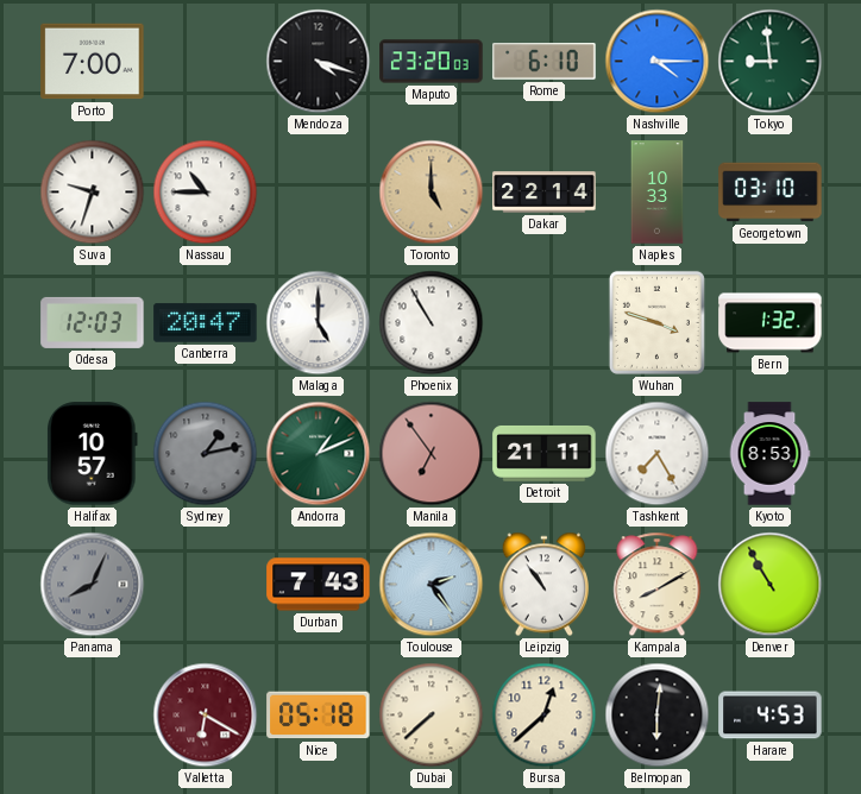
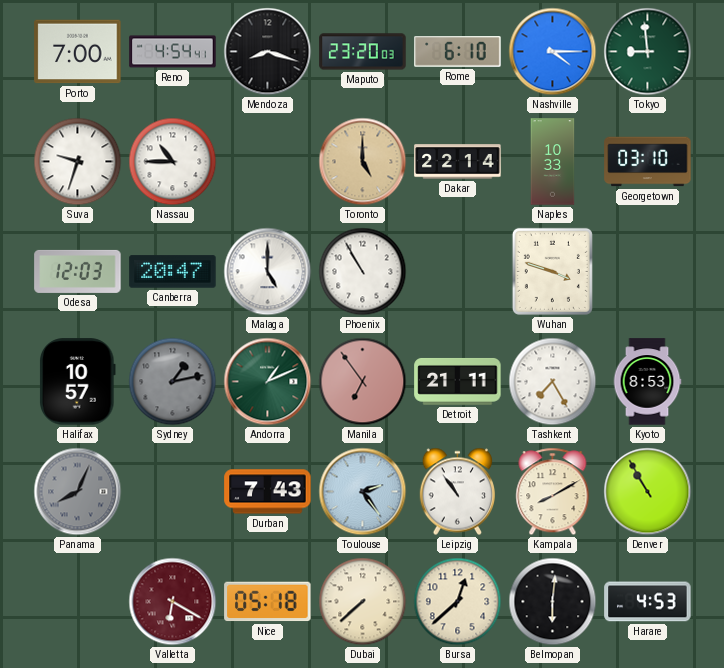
Reno: none -> 4:54 (173, 52)
Mendoza: 4:18 -> 8:18 (268, 52)
Bern: 1:32 -> none (771, 323)
